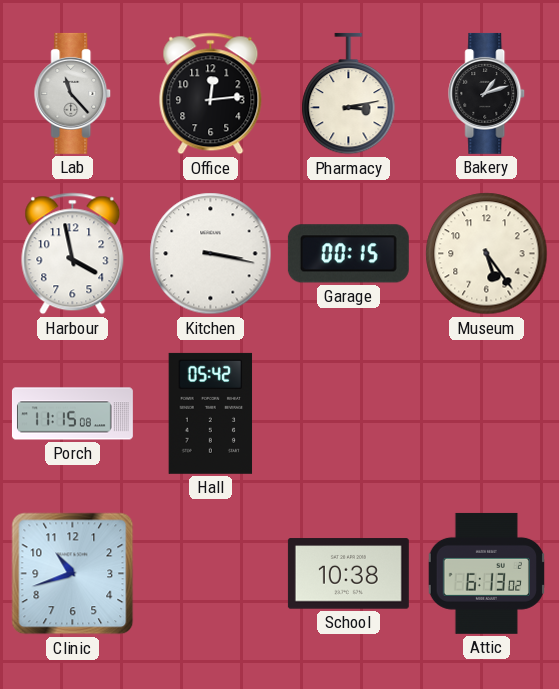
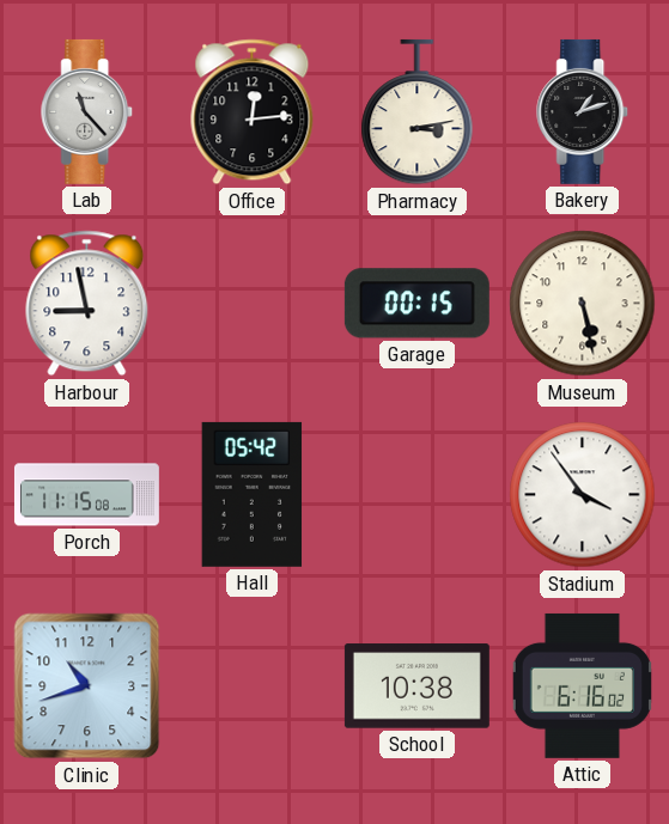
Harbour: 3:58 -> 8:58 (87, 304)
Kitchen: 3:17 -> none (211, 254)
Museum: 5:24 -> 5:28 (583, 304)
Stadium: none -> 3:54 (583, 495)
Attic: 6:13 -> 6:16 (582, 685)
